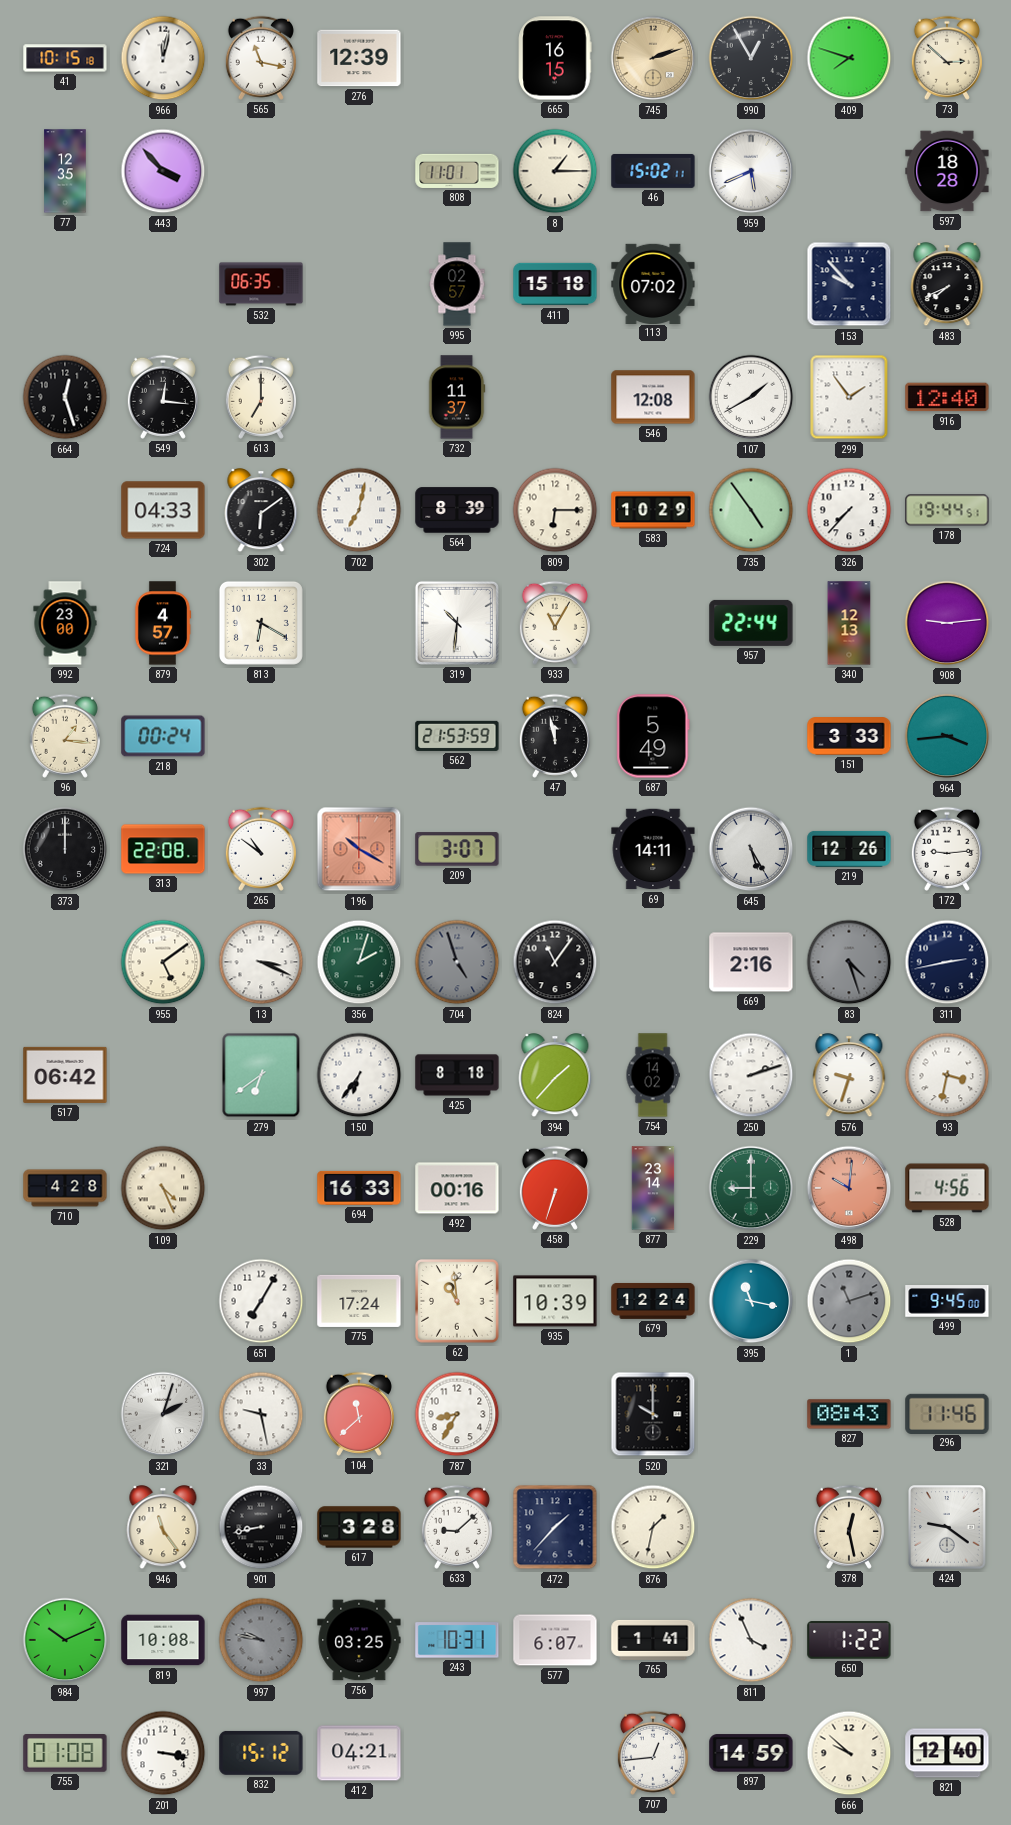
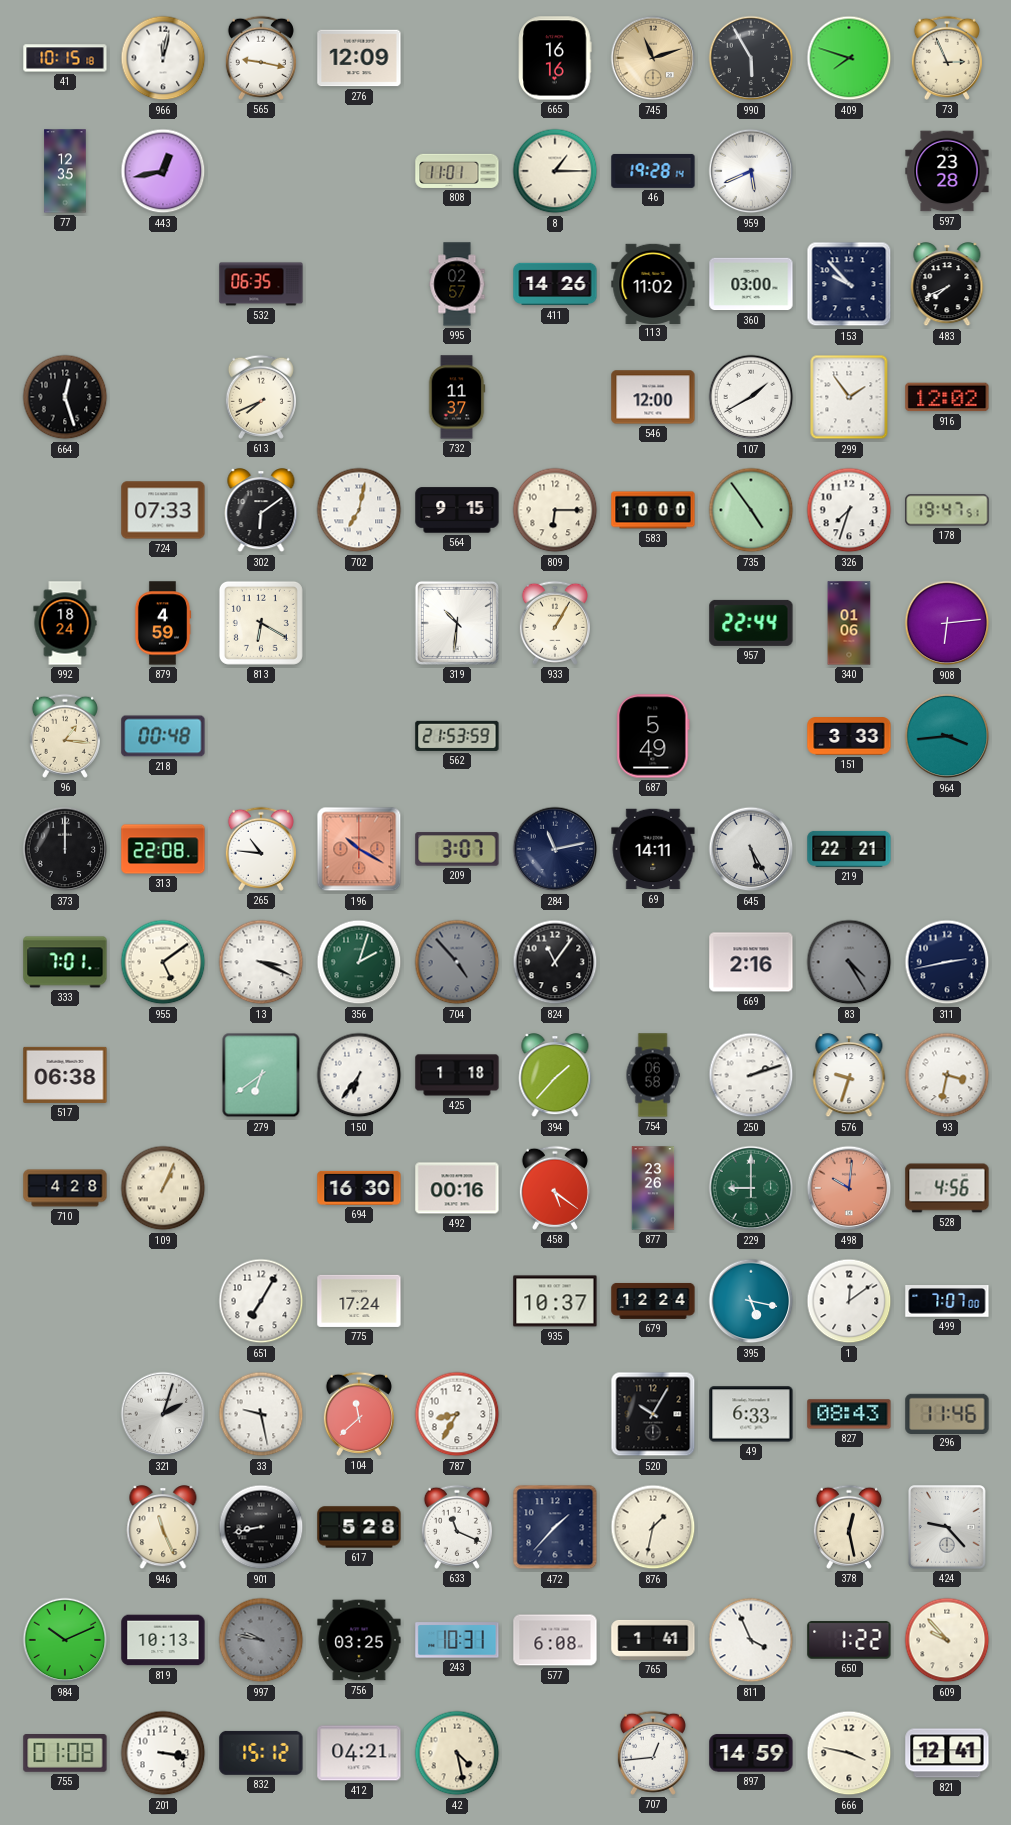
565: 11:17 -> 9:17 (261, 58)
276: 12:39 -> 12:09 (359, 58)
665: 16:15 -> 16:16 (555, 58)
745: 2:12 -> 11:12 (653, 58)
990: 12:55 -> 5:55 (751, 58)
73: 2:52 -> 2:56 (947, 58)
443: 3:53 -> 12:43 (163, 171)
46: 15:02 -> 19:28 (653, 171)
597: 18:28 -> 23:28 (947, 171)
411: 15:18 -> 14:26 (555, 284)
113: 07:02 -> 11:02 (653, 283)
360: none -> 03:00 (751, 284)
549: 12:16 -> none (163, 397)
613: 7:00 -> 7:41 (261, 397)
546: 12:08 -> 12:00 (653, 397)
916: 12:40 -> 12:02 (947, 397)
724: 04:33 -> 07:33 (163, 510)
564: 8:39 -> 9:15 (457, 510)
583: 10:29 -> 10:00 (653, 510)
326: 7:37 -> 7:33 (849, 510)
178: 19:44 -> 19:47 (947, 510)
992: 23:00 -> 18:24 (65, 623)
879: 4:57 -> 4:59 (163, 623)
933: 11:05 -> 1:05 (555, 623)
340: 12:13 -> 01:06 (849, 623)
908: 9:14 -> 6:14 (947, 623)
218: 00:24 -> 00:48 (163, 736)
47: 11:58 -> none (555, 736)
265: 10:51 -> 10:46 (261, 849)
284: none -> 11:13 (555, 849)
219: 12:26 -> 22:21 (849, 849)
172: 9:14 -> none (947, 849)
333: none -> 7:01 (65, 962)
704: 4:57 -> 4:53 (457, 962)
83: 4:27 -> 4:25 (849, 962)
517: 06:42 -> 06:38 (65, 1075)
425: 8:18 -> 1:18 (457, 1075)
754: 14:02 -> 06:58 (653, 1075)
109: 4:26 -> 1:04 (163, 1188)
694: 16:33 -> 16:30 (359, 1188)
458: 6:33 -> 5:21 (555, 1188)
877: 23:14 -> 23:26 (653, 1188)
62: 10:59 -> none (458, 1302)
935: 10:39 -> 10:37 (555, 1301)
395: 11:17 -> 5:17 (751, 1301)
1: 11:12 -> 12:09 (849, 1301)
1 dial: grey -> white (849, 1301)
499: 9:45 -> 7:07 (947, 1301)
520: 10:00 -> 10:05 (653, 1414)
49: none -> 6:33 (751, 1414)
946: 11:24 -> 11:26 (163, 1528)
617: 3:28 -> 5:28 (359, 1527)
633: 9:08 -> 11:19 (457, 1527)
424: 9:21 -> 9:23 (947, 1527)
819: 10:08 -> 10:13 (163, 1640)
577: 6:07 -> 6:08 (555, 1640)
609: none -> 9:53 (947, 1640)
42: none -> 4:28 (457, 1753)
666: 9:52 -> 3:47 (849, 1753)
821: 12:40 -> 12:41 (947, 1753)
